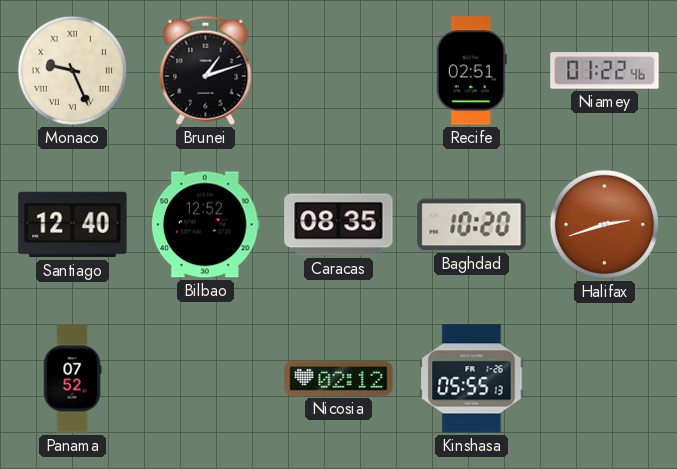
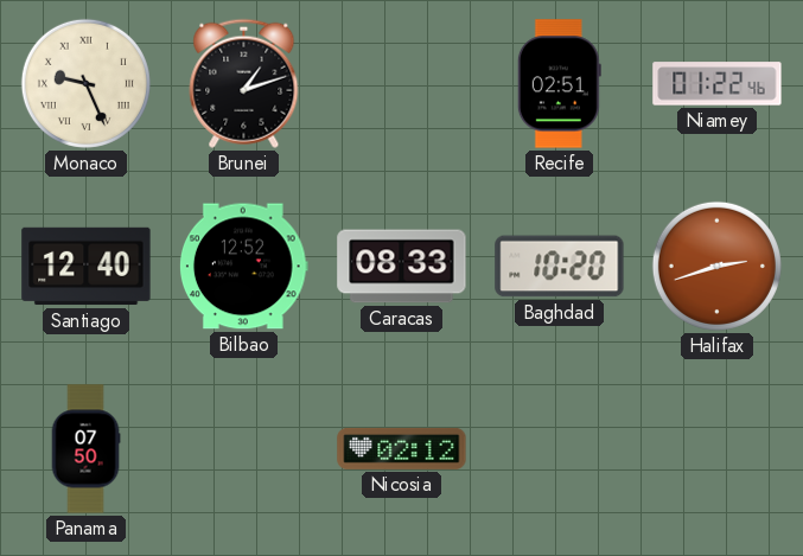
Caracas: 08:35 -> 08:33 (402, 267)
Panama: 07:52 -> 07:50 (85, 449)
Kinshasa: 05:55 -> none (472, 379)
